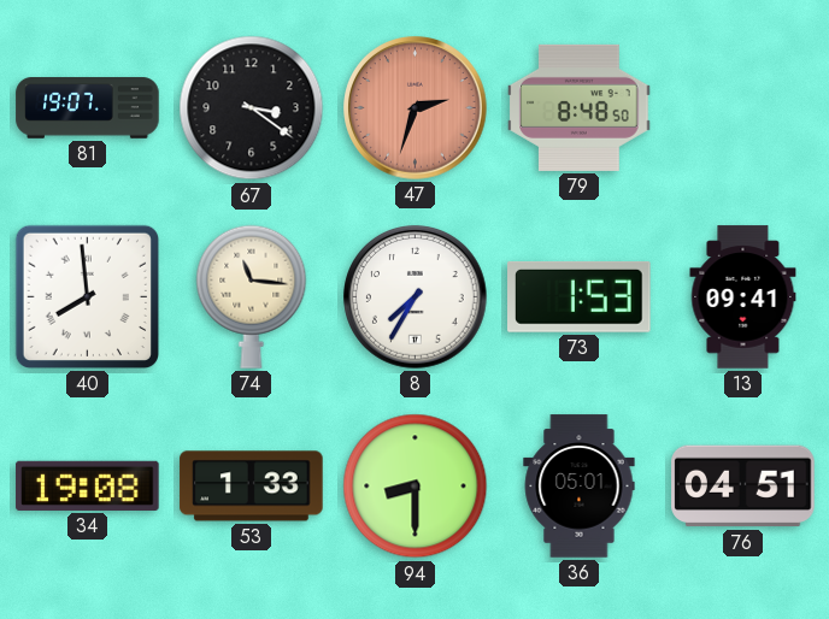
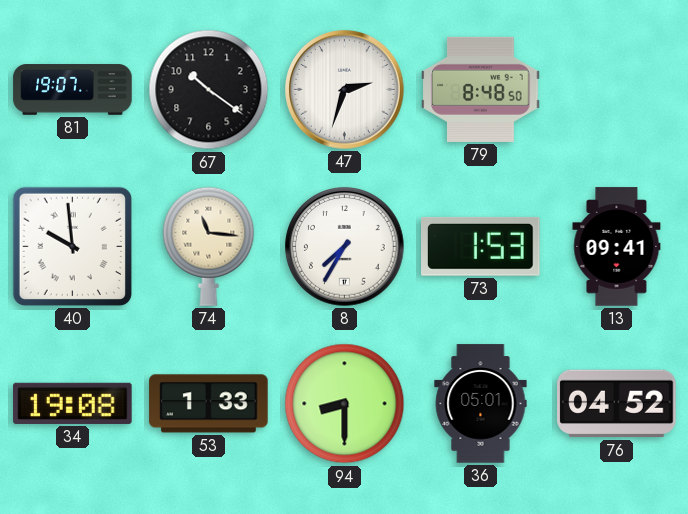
67: 3:21 -> 10:21 (209, 90)
47 dial: salmon -> white (345, 90)
40: 7:59 -> 9:59 (72, 246)
76: 04:51 -> 04:52 (617, 404)
